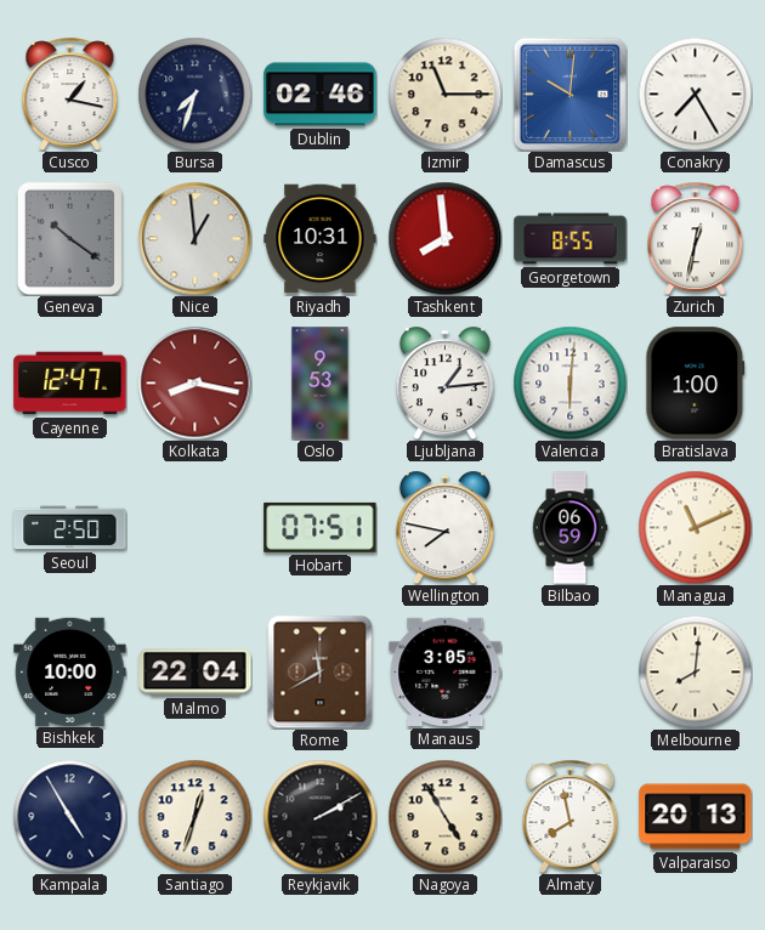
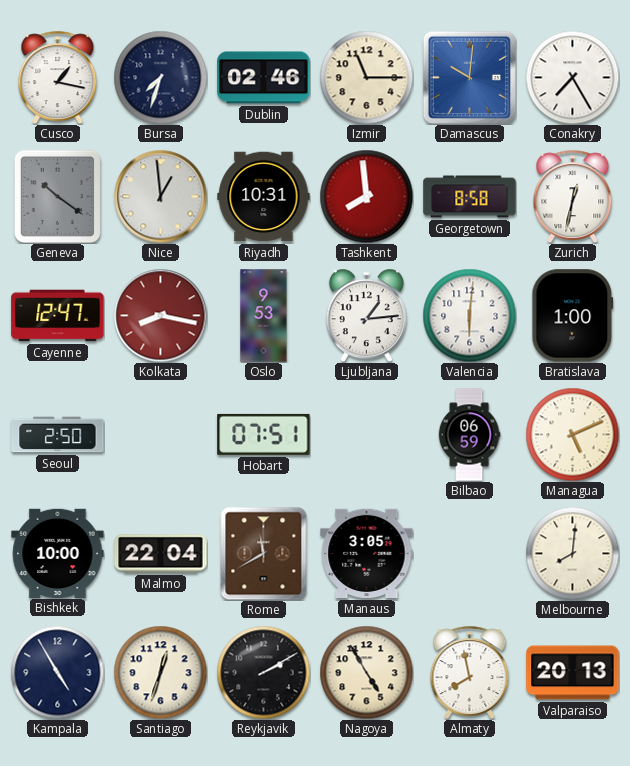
Georgetown: 8:55 -> 8:58 (470, 197)
Wellington: 7:47 -> none (444, 527)
Managua: 11:11 -> 5:11 (572, 434)
